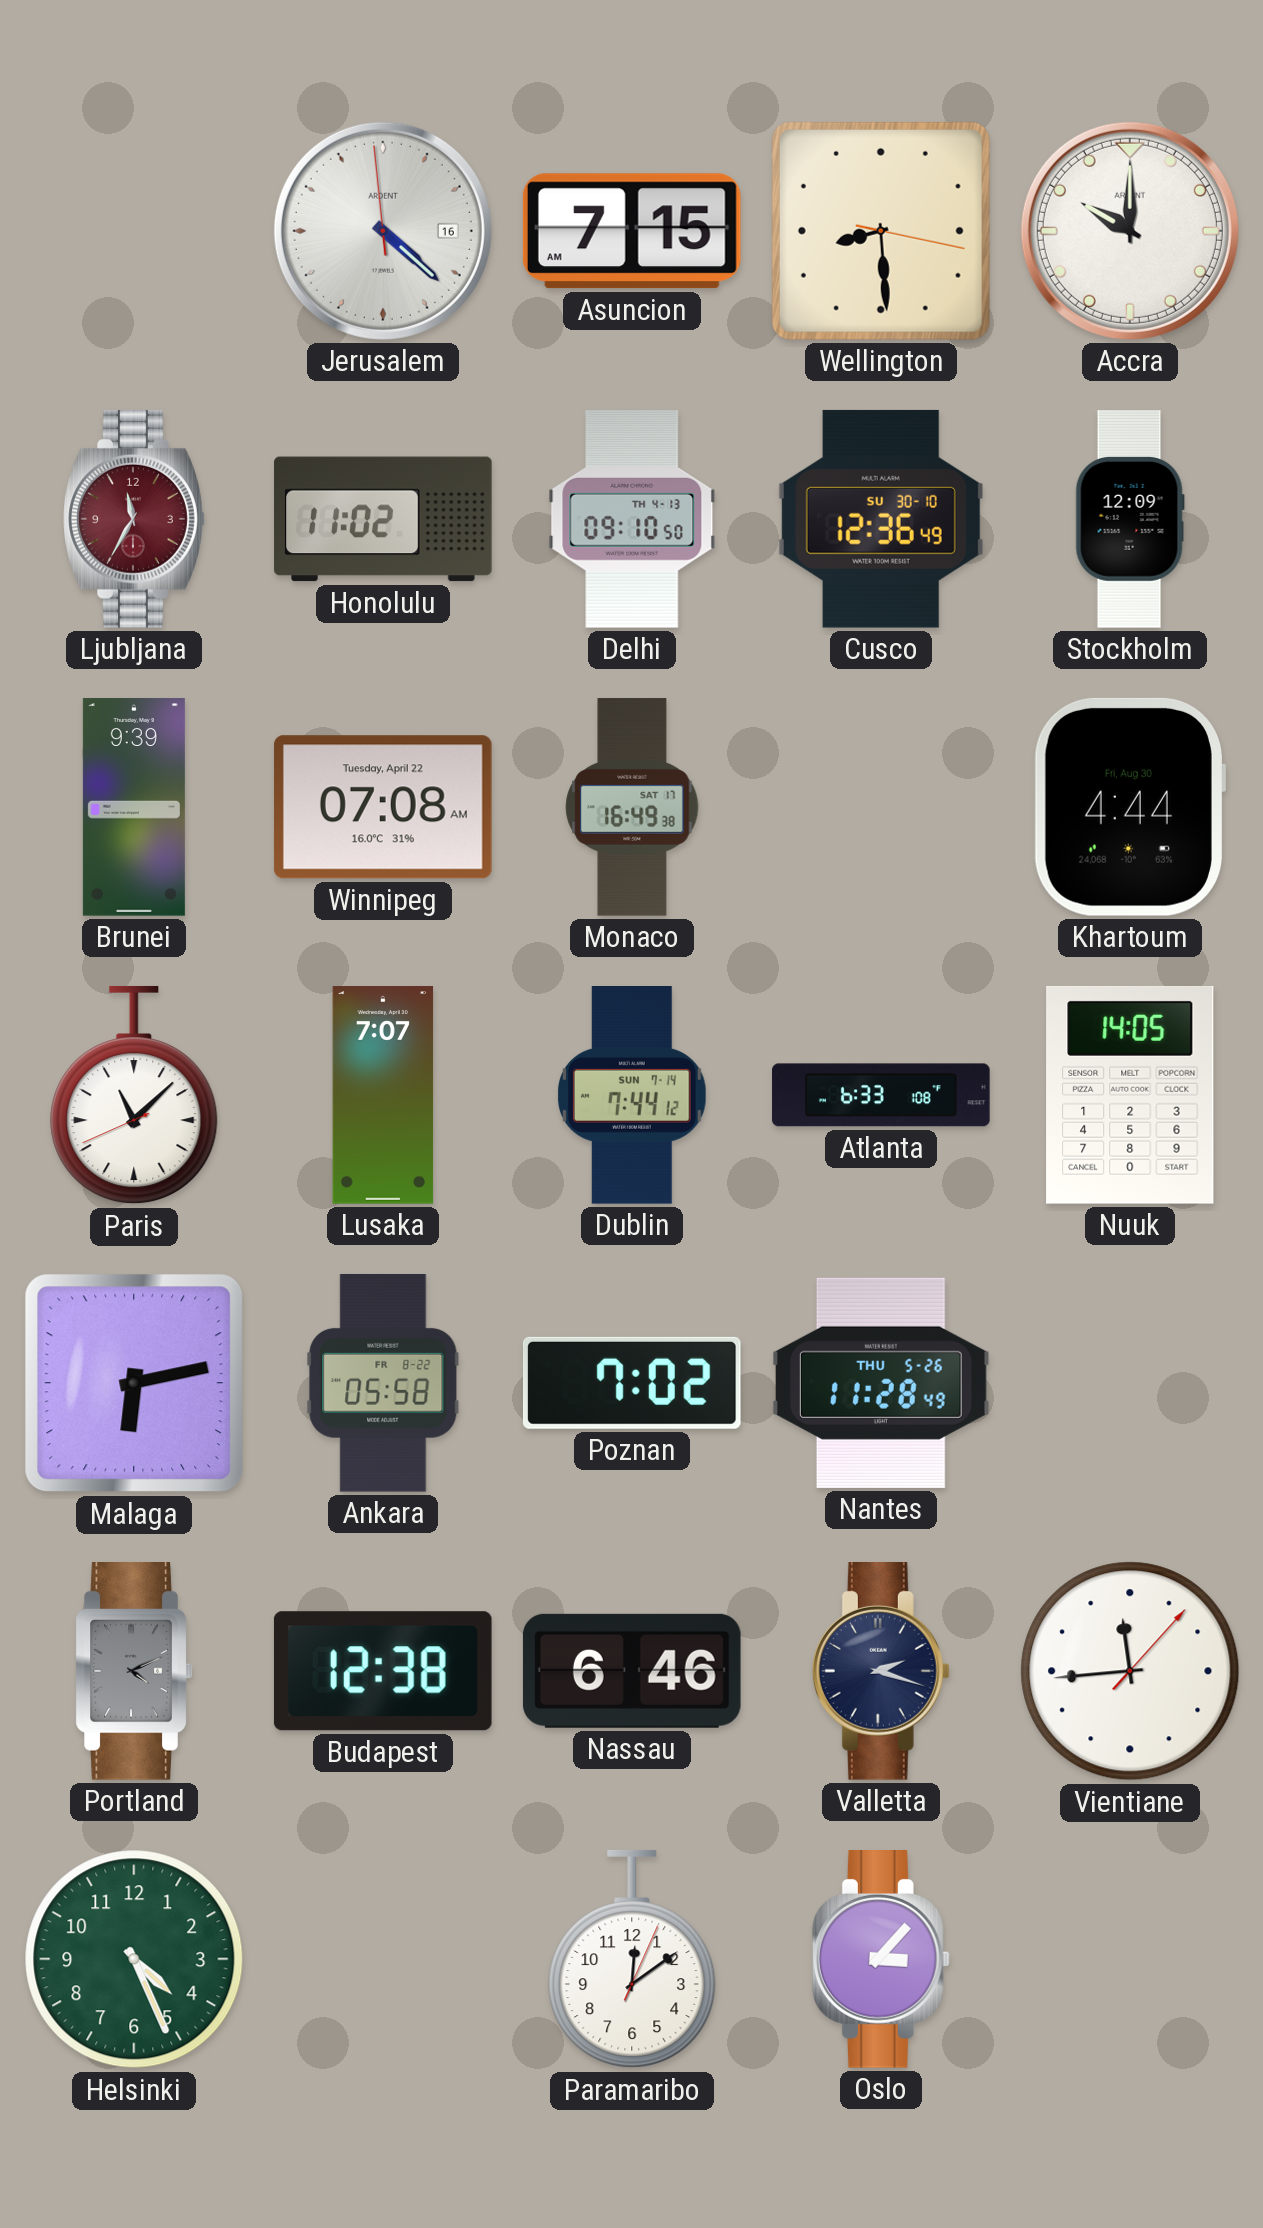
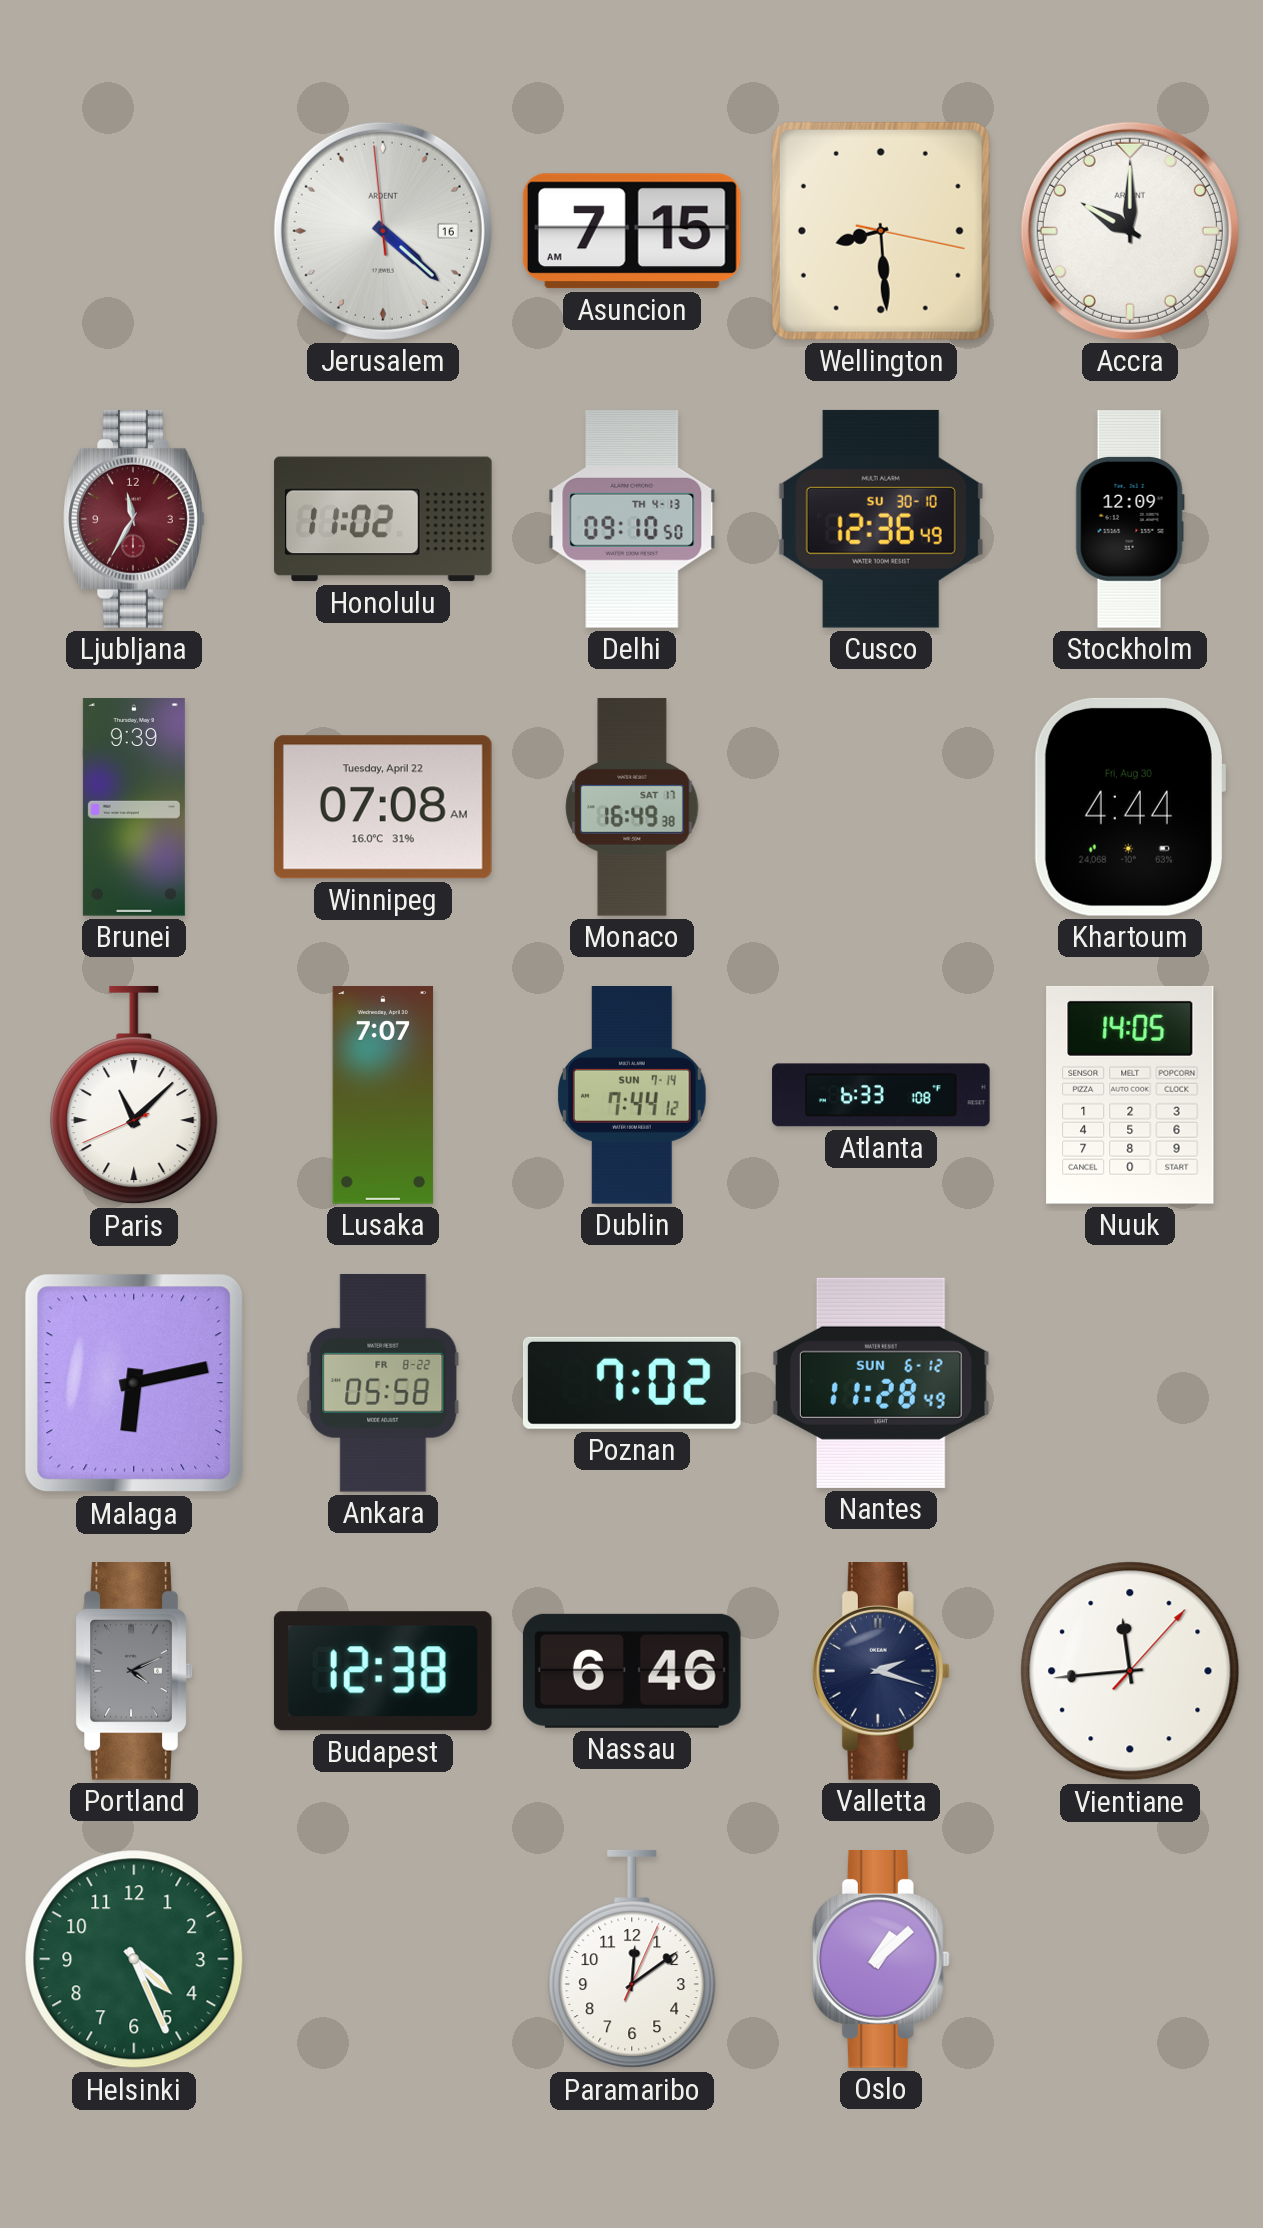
Nantes date: THU 5-26 -> SUN 6-12 (881, 1383)
Oslo: 3:07 -> 1:08 (881, 1960)
